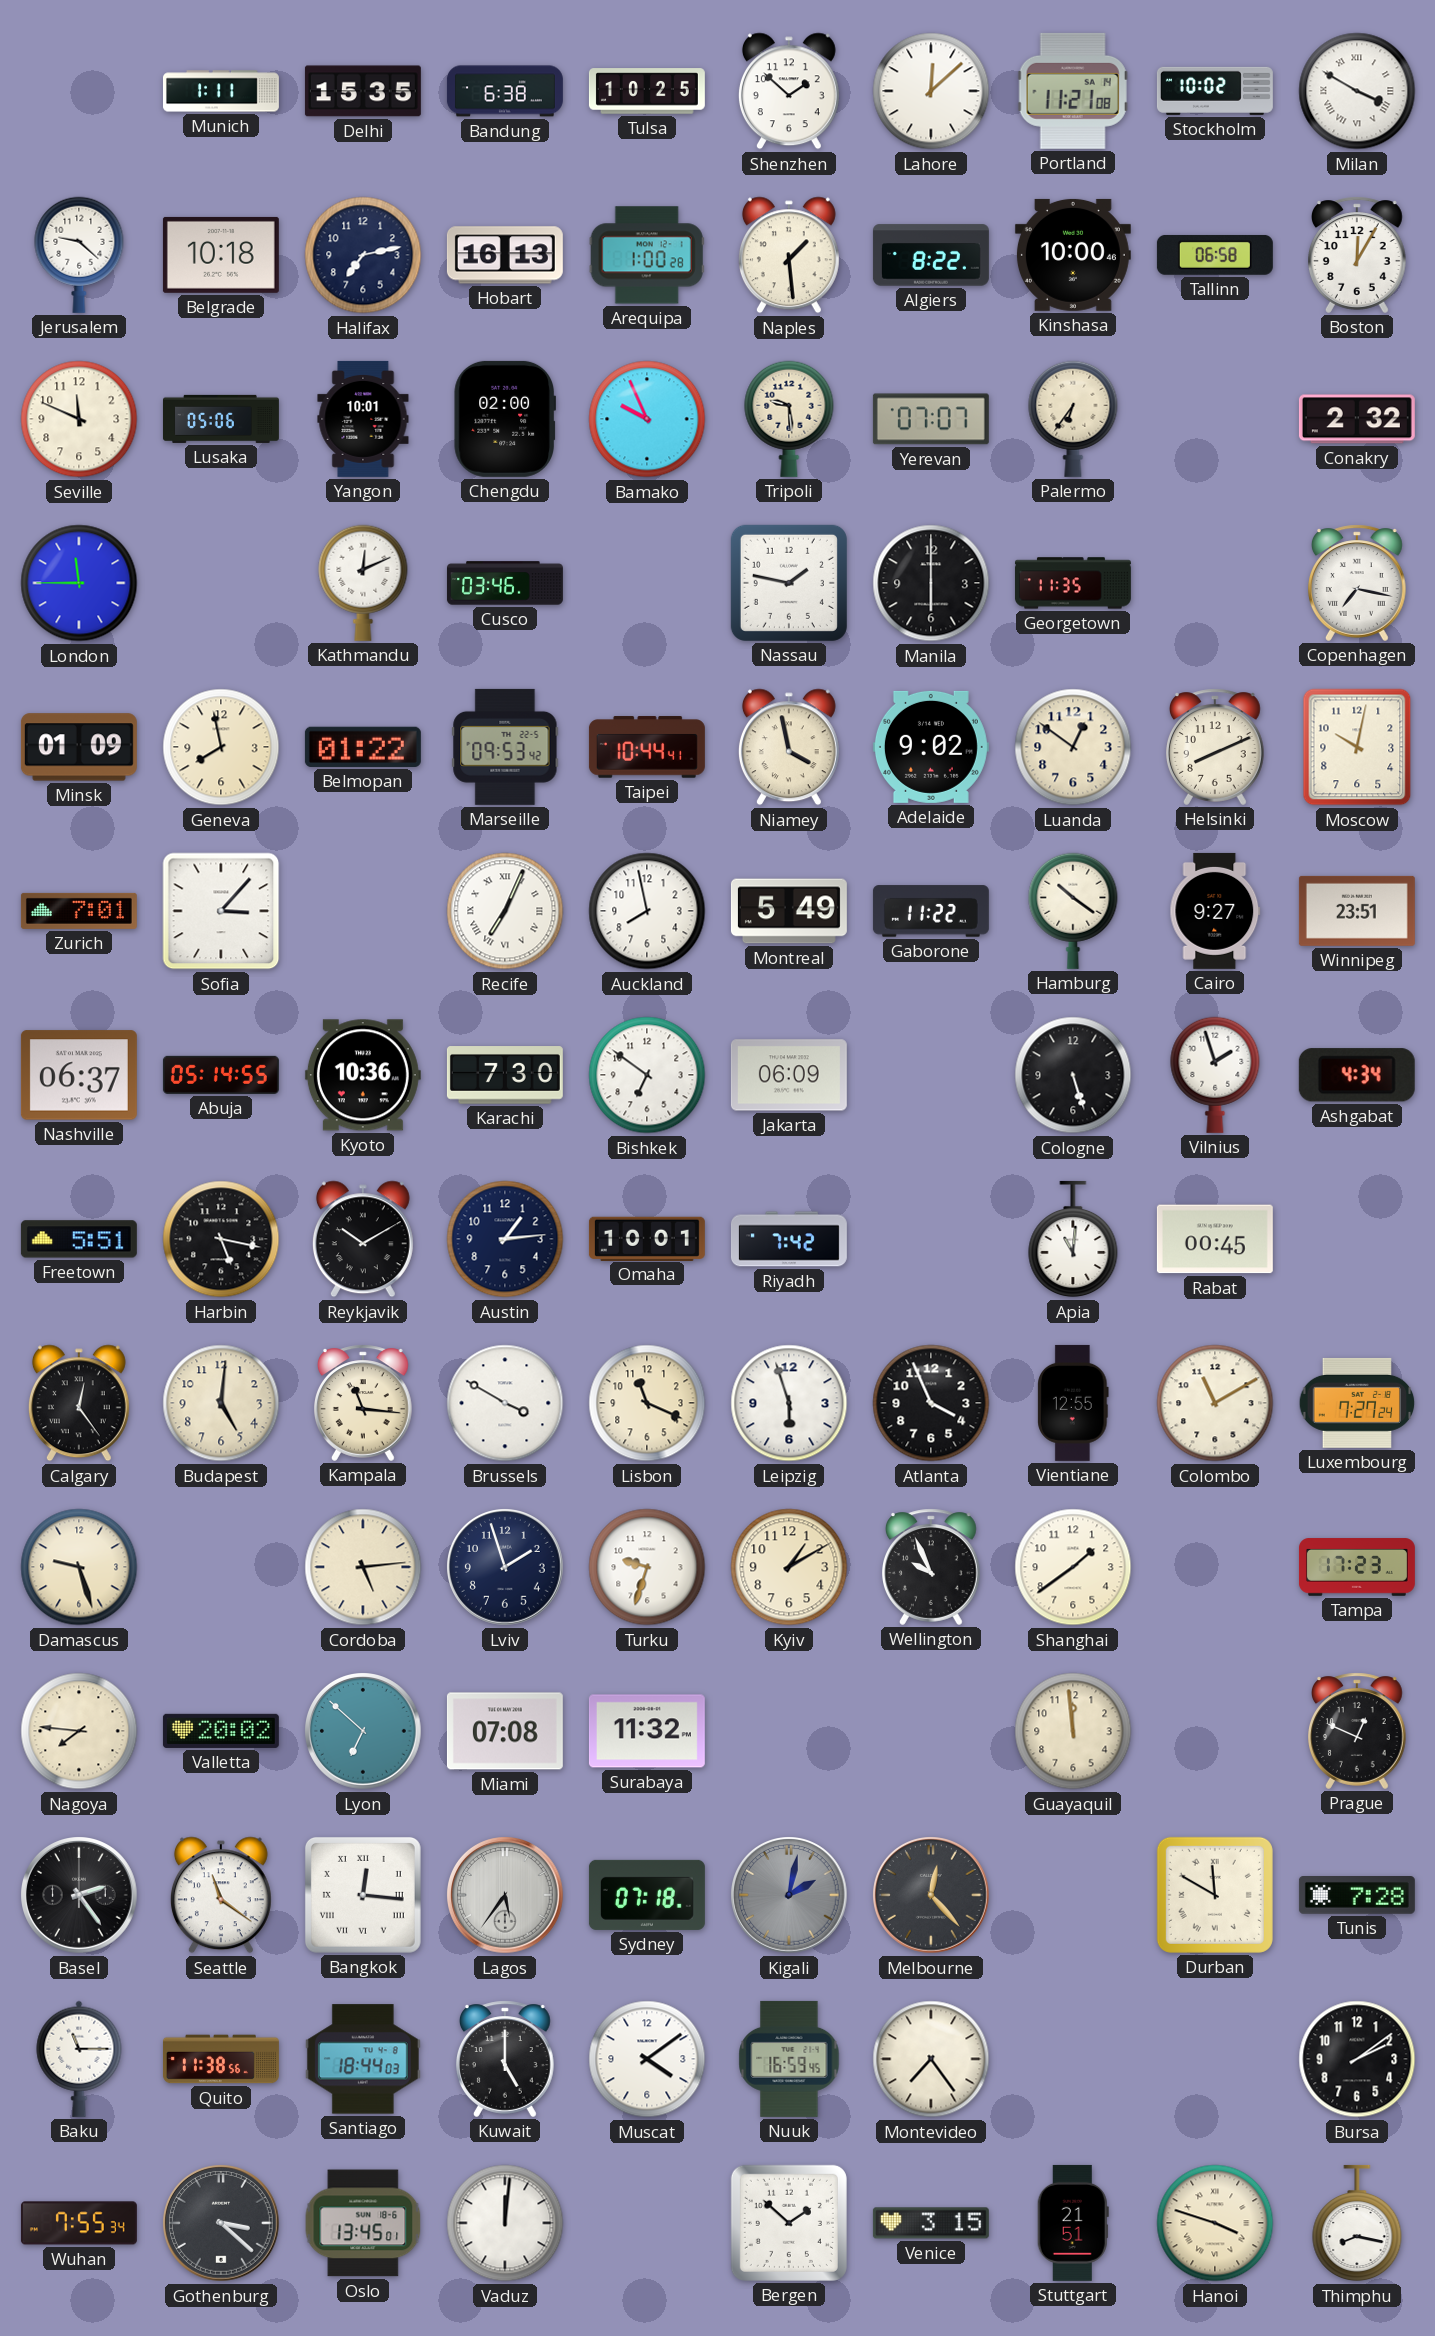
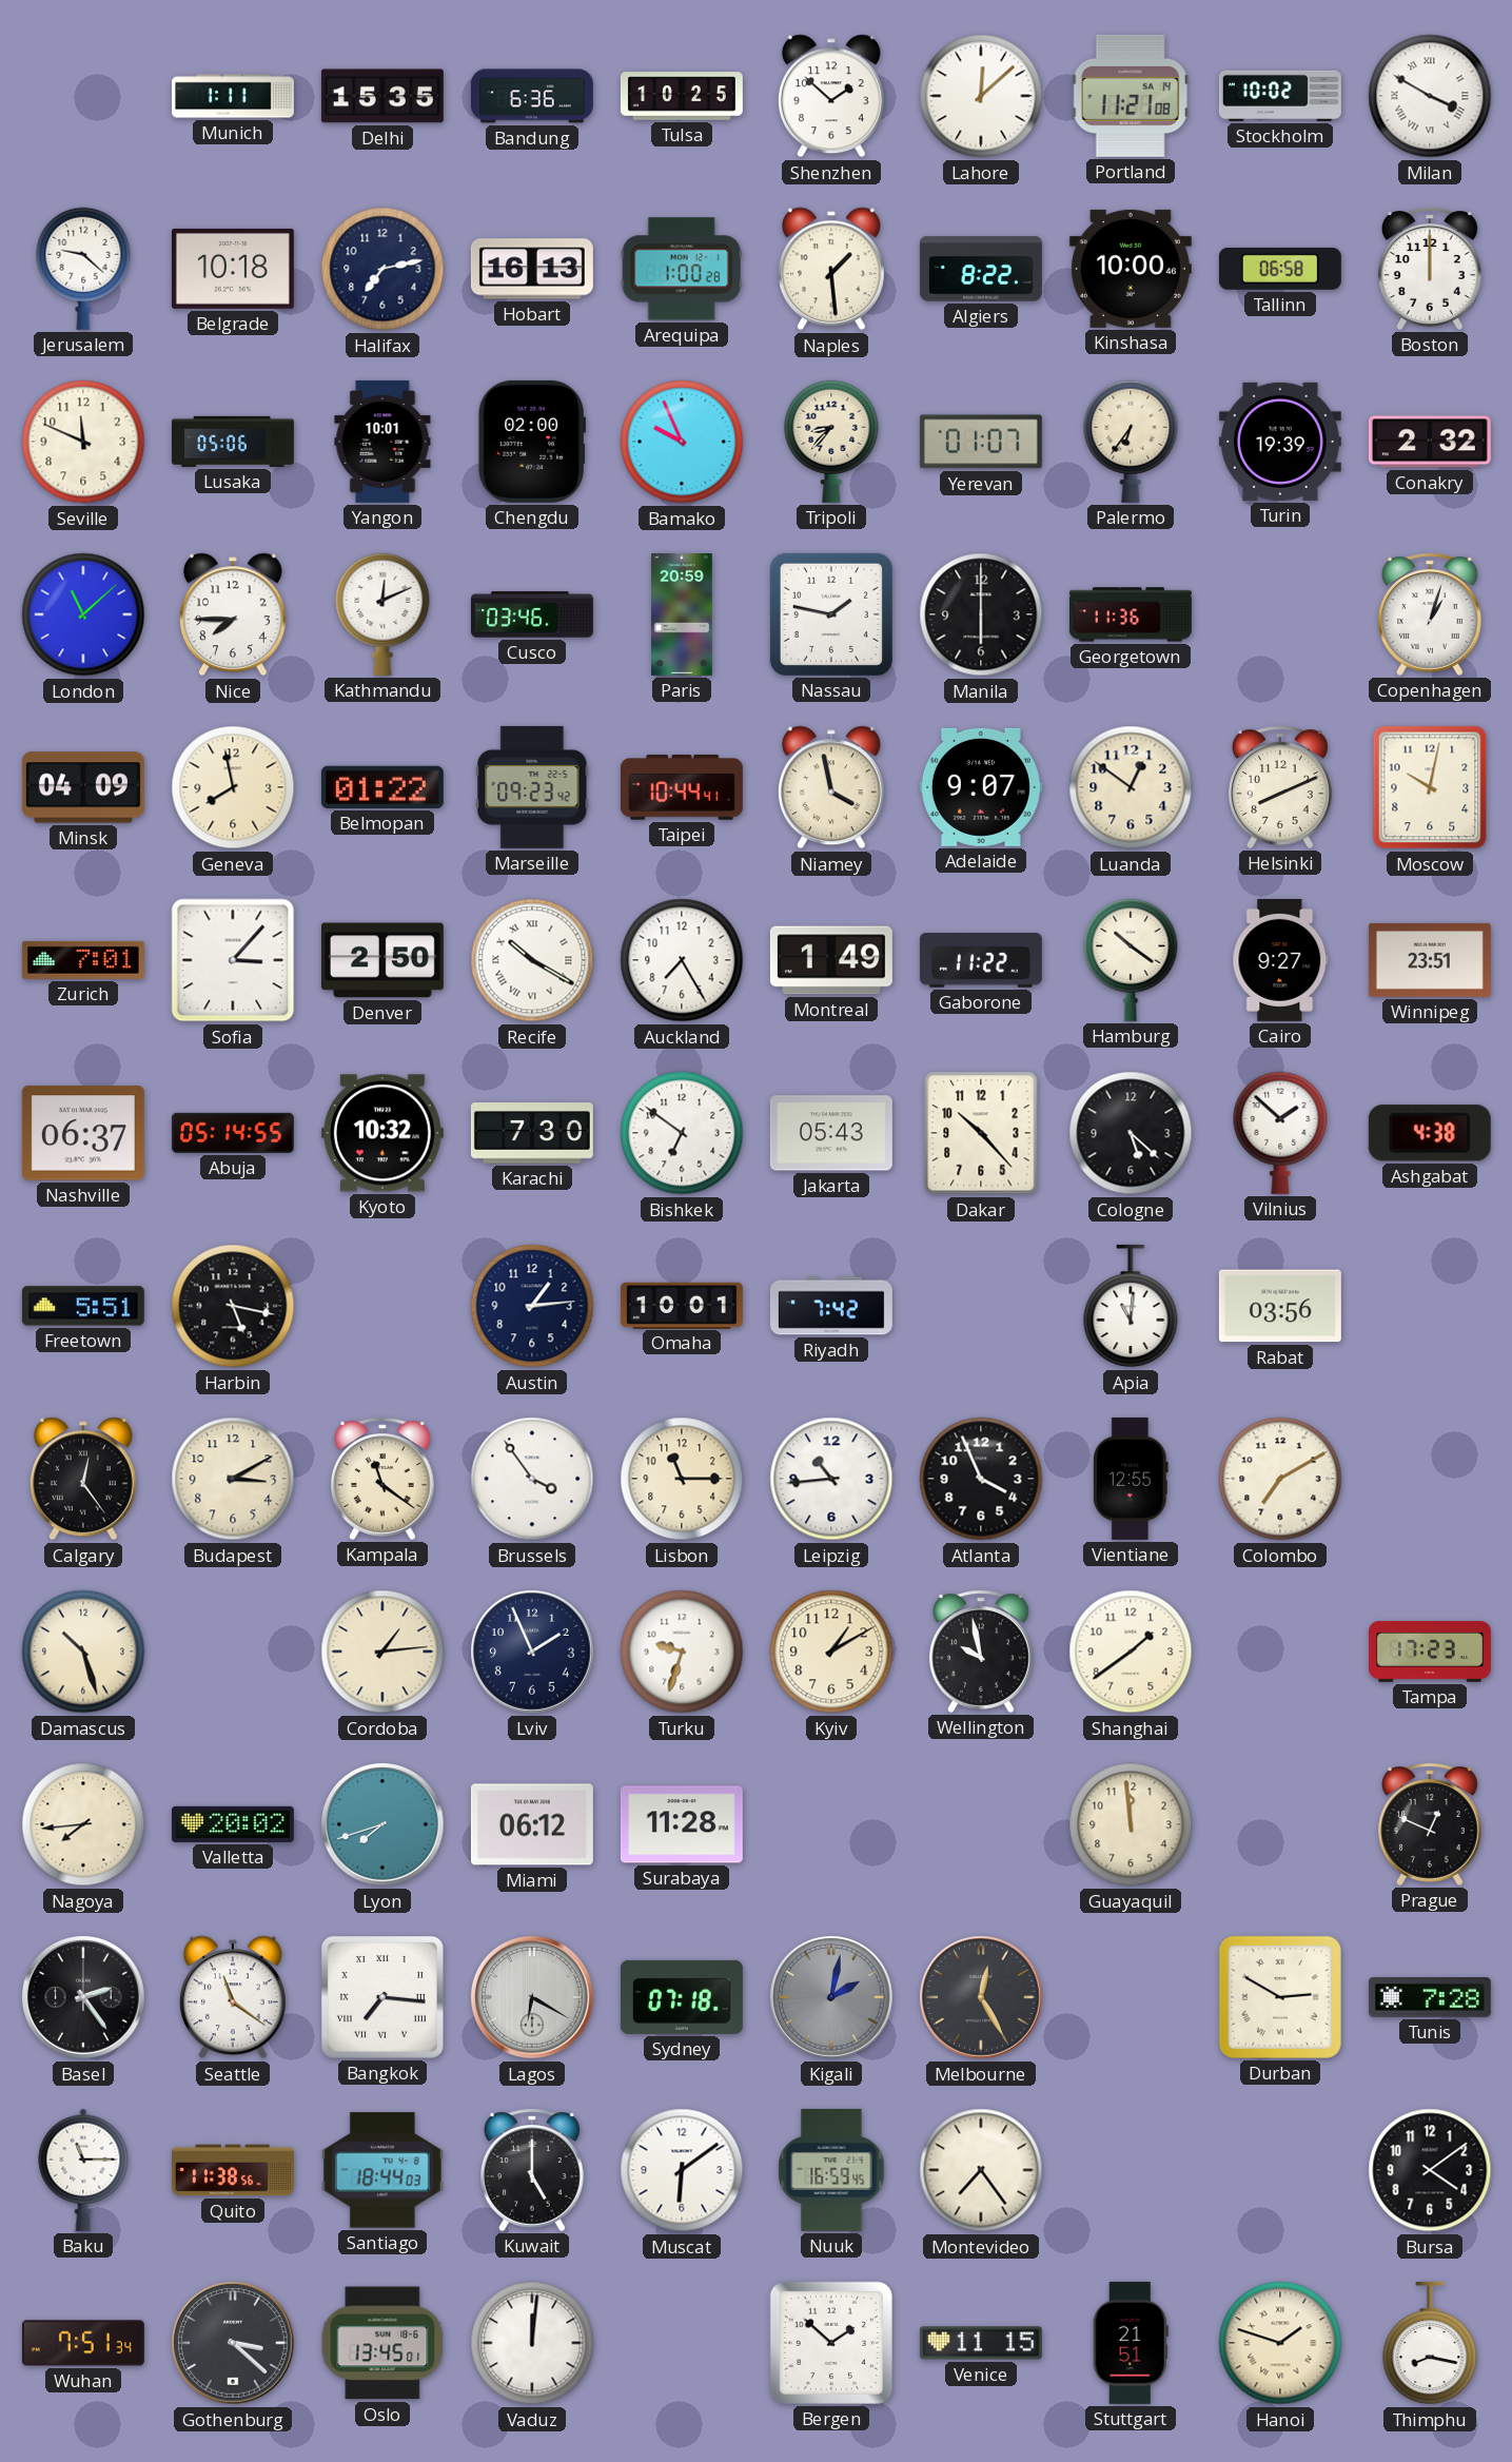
Bandung: 6:38 -> 6:36 (532, 96)
Boston: 12:05 -> 12:00 (1431, 269)
Tripoli: 9:29 -> 8:37 (831, 442)
Yerevan: 07:07 -> 01:07 (981, 442)
Turin: none -> 19:39 (1280, 442)
London: 11:45 -> 11:08 (83, 614)
Nice: none -> 7:45 (233, 614)
Paris: none -> 20:59 (682, 614)
Georgetown: 11:35 -> 11:36 (1131, 614)
Copenhagen: 7:17 -> 1:03 (1431, 614)
Minsk: 01:09 -> 04:09 (83, 787)
Marseille: 09:53 -> 09:23 (532, 787)
Adelaide: 9:02 -> 9:07 (981, 787)
Denver: none -> 2:50 (382, 960)
Recife: 7:04 -> 10:20 (532, 960)
Auckland: 7:58 -> 7:25 (682, 960)
Montreal: 5:49 -> 1:49 (831, 960)
Kyoto: 10:36 -> 10:32 (382, 1133)
Jakarta: 06:09 -> 05:43 (831, 1133)
Dakar: none -> 10:23 (981, 1133)
Cologne: 5:27 -> 5:22 (1131, 1133)
Vilnius: 1:57 -> 1:52 (1280, 1133)
Ashgabat: 4:34 -> 4:38 (1430, 1133)
Reykjavik: 10:10 -> none (363, 1239)
Rabat: 00:45 -> 03:56 (1280, 1306)
Budapest: 5:01 -> 3:10 (233, 1479)
Kampala: 11:16 -> 11:21 (384, 1479)
Brussels: 3:50 -> 3:54 (532, 1479)
Lisbon: 11:19 -> 11:15 (682, 1479)
Leipzig: 5:57 -> 10:44 (831, 1479)
Colombo: 11:10 -> 7:10 (1280, 1479)
Luxembourg: 7:27 -> none (1357, 1403)
Damascus: 9:27 -> 10:27 (83, 1652)
Cordoba: 5:14 -> 1:14 (382, 1652)
Lviv: 1:57 -> 1:56 (533, 1653)
Wellington: 9:56 -> 9:58 (982, 1652)
Nagoya: 7:46 -> 7:44 (83, 1824)
Lyon: 6:52 -> 7:42 (384, 1825)
Miami: 07:08 -> 06:12 (532, 1824)
Surabaya: 11:32 -> 11:28 (682, 1824)
Bangkok: 12:16 -> 7:16 (382, 1997)
Lagos: 5:36 -> 6:20 (533, 1998)
Melbourne: 12:23 -> 12:25 (982, 1998)
Durban: 11:50 -> 2:50 (1280, 1997)
Muscat: 4:09 -> 6:09 (682, 2170)
Bursa: 2:09 -> 4:09 (1430, 2170)
Wuhan: 7:55 -> 7:51 (83, 2343)
Venice: 3:15 -> 11:15 (981, 2343)
Hanoi: 3:48 -> 1:48 (1280, 2343)
